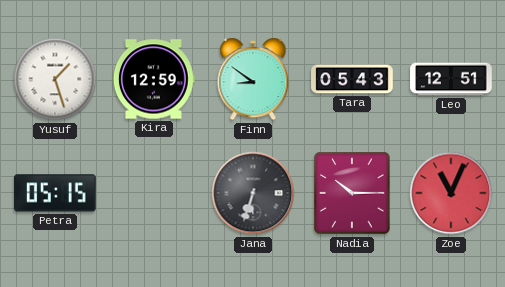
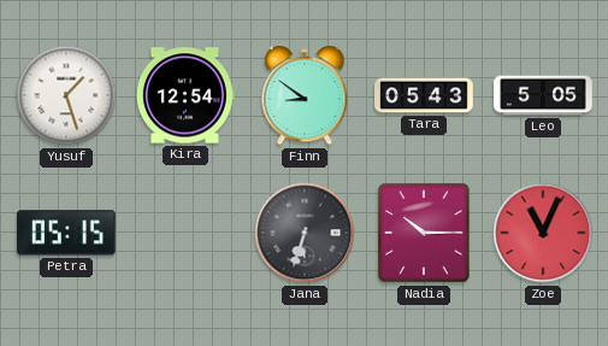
Kira: 12:59 -> 12:54 (185, 95)
Leo: 12:51 -> 5:05 (543, 95)
